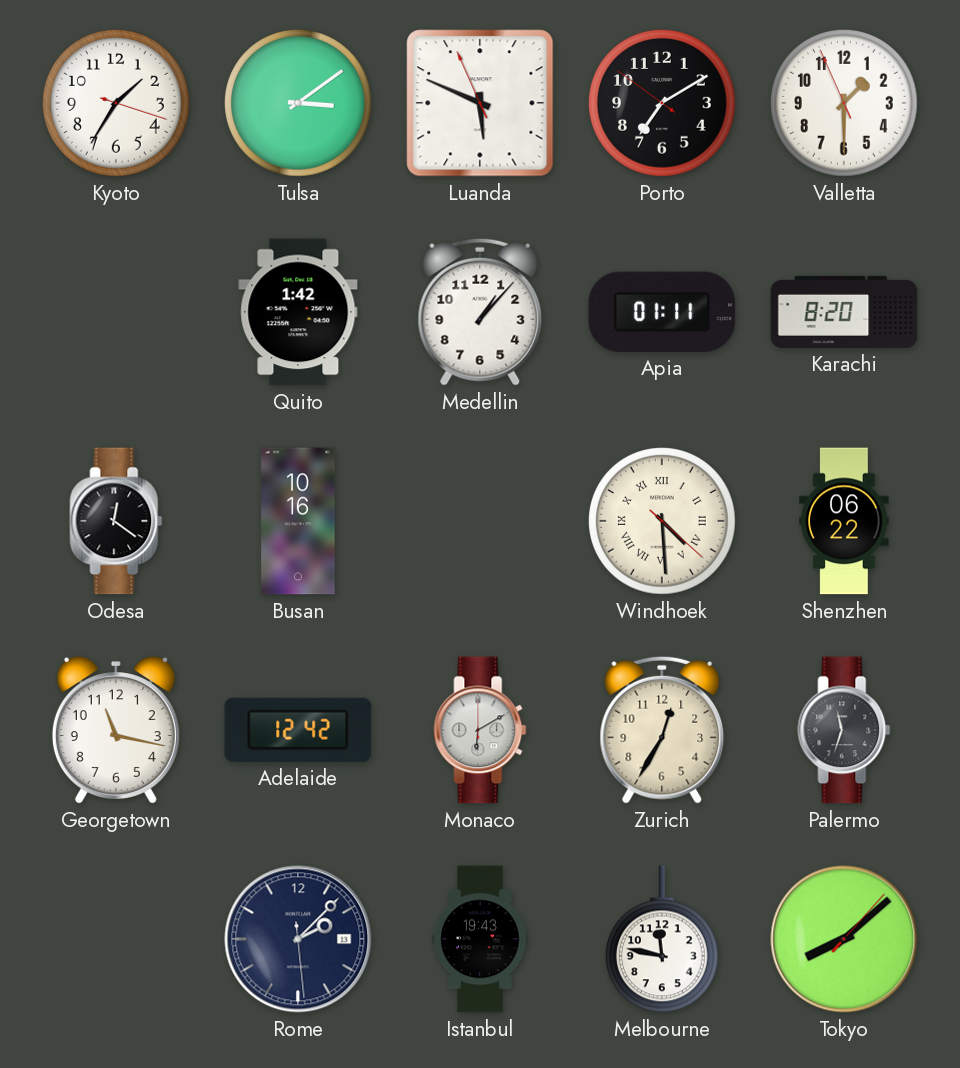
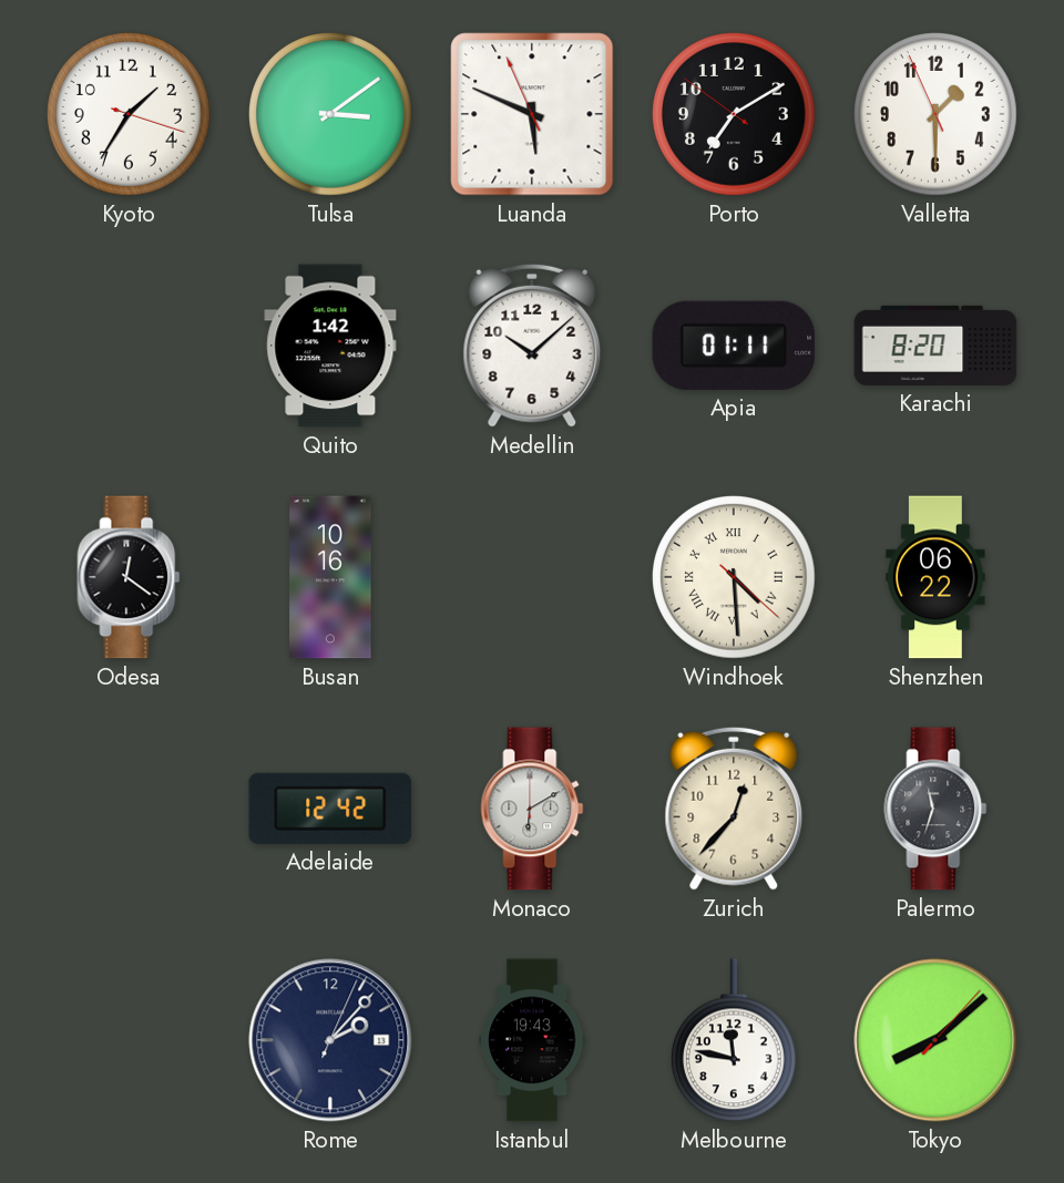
Medellin: 1:07 -> 10:08 (532, 346)
Georgetown: 11:17 -> none (116, 730)
Zurich: 12:35 -> 12:37 (734, 809)
Rome: 2:07:29 -> 2:07:04 (330, 1040)
